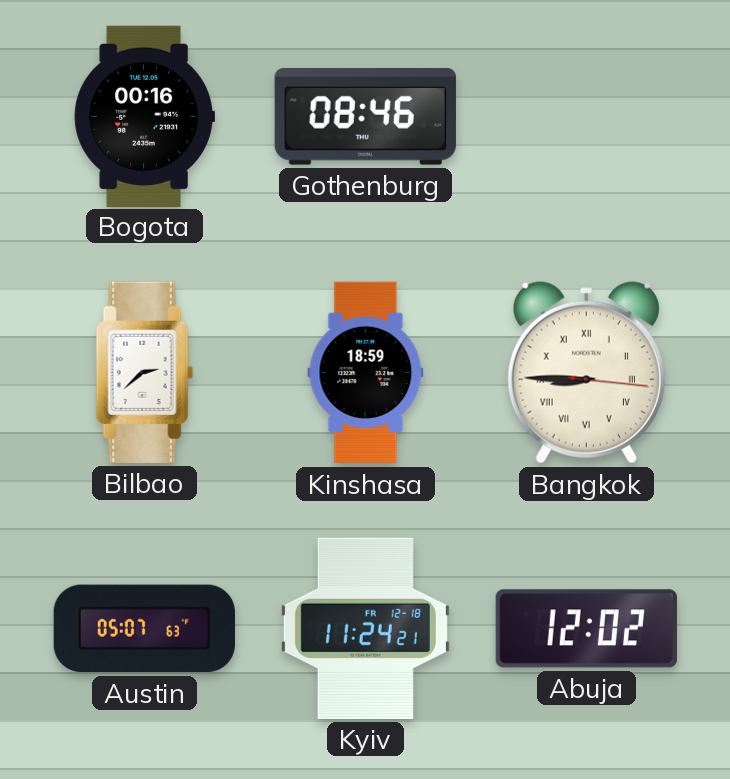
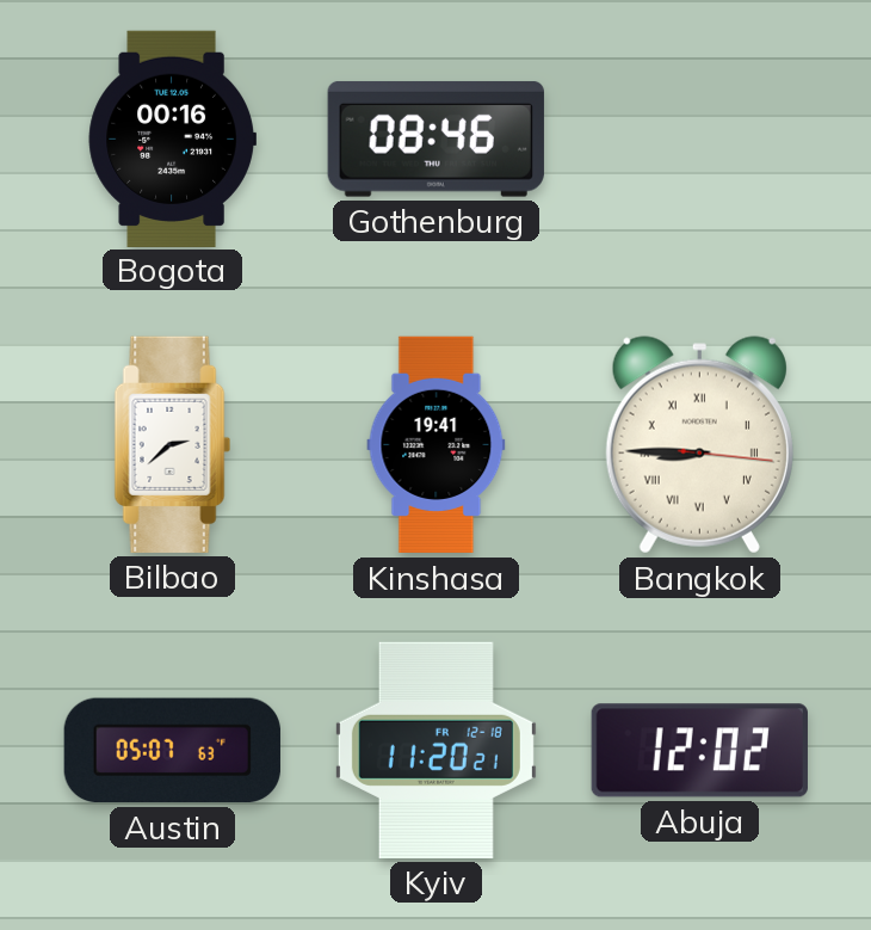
Kinshasa: 18:59 -> 19:41 (437, 445)
Kyiv: 11:24 -> 11:20 (435, 750)
